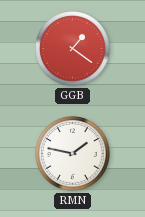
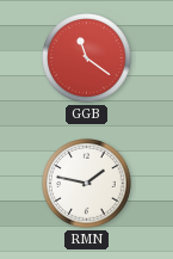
GGB: 1:21 -> 11:21 (87, 58)
